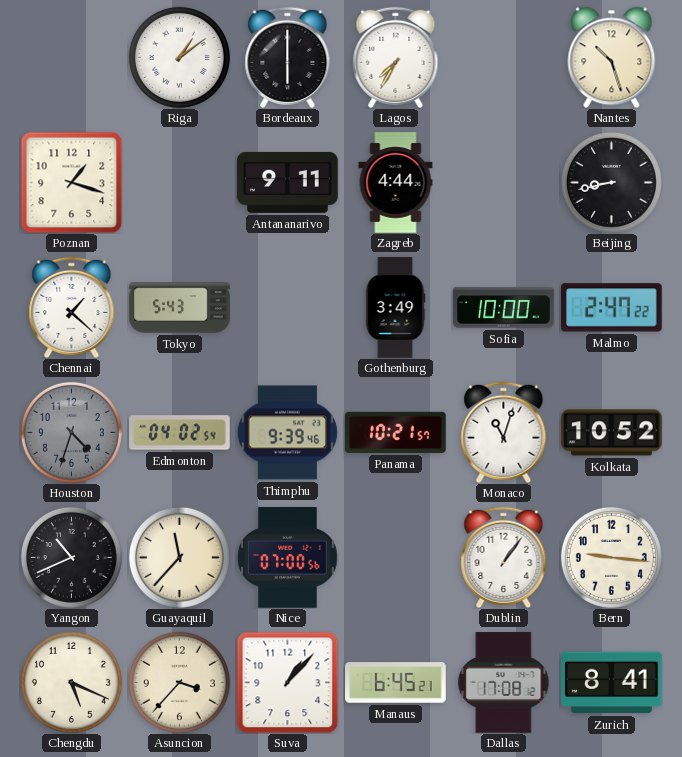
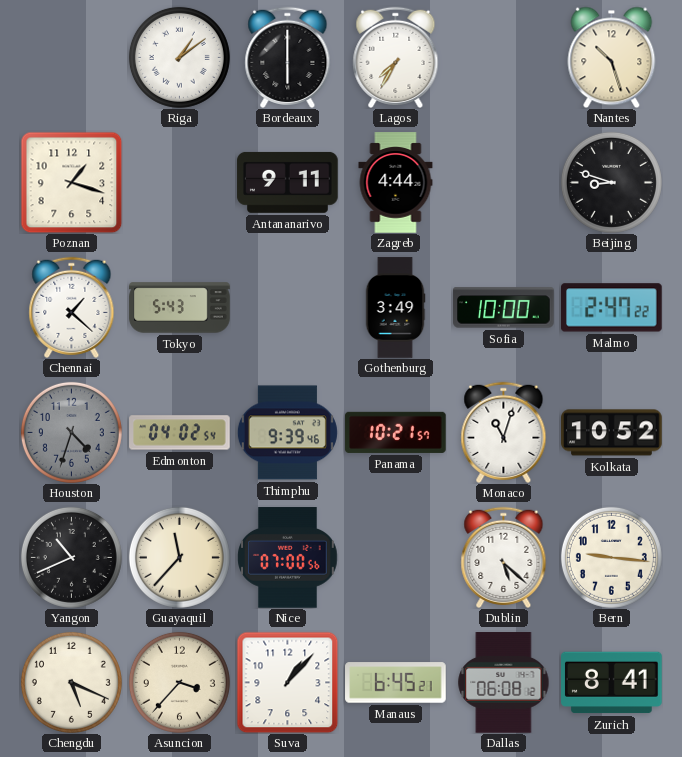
Beijing: 8:43 -> 8:48 (611, 182)
Dublin: 1:06 -> 5:22 (504, 557)
Dallas: 17:08 -> 06:08 (504, 683)
